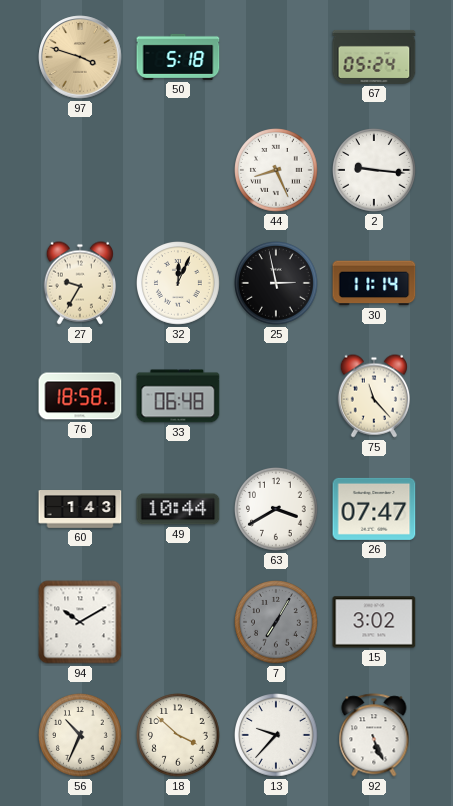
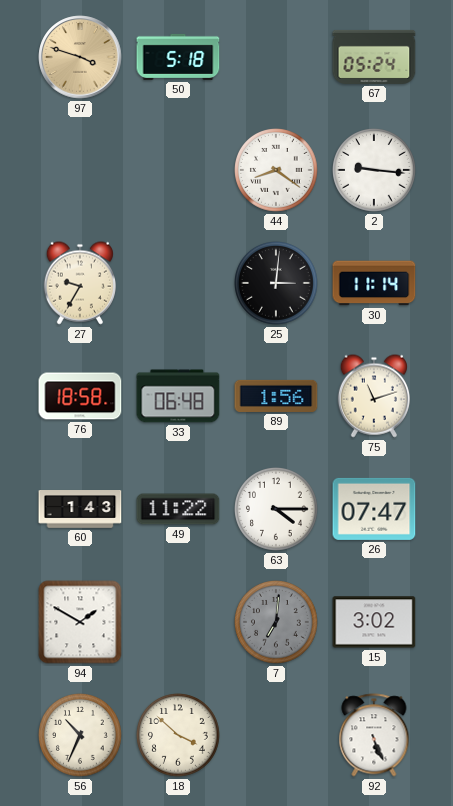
44: 8:26 -> 8:21 (277, 171)
32: 12:04 -> none (179, 284)
25: 2:58 -> 3:01 (277, 284)
89: none -> 1:56 (276, 396)
75: 11:23 -> 11:12 (373, 396)
49: 10:44 -> 11:22 (178, 509)
63: 3:40 -> 4:15 (277, 510)
94: 10:10 -> 1:50 (80, 622)
7: 7:05 -> 7:01 (277, 623)
13: 9:37 -> none (277, 736)
